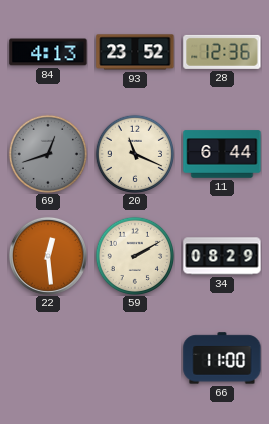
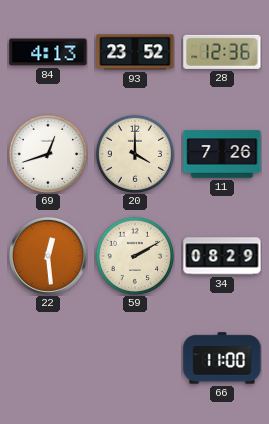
69 dial: grey -> white (47, 153)
20: 11:19 -> 4:00 (134, 153)
11: 6:44 -> 7:26 (222, 154)
